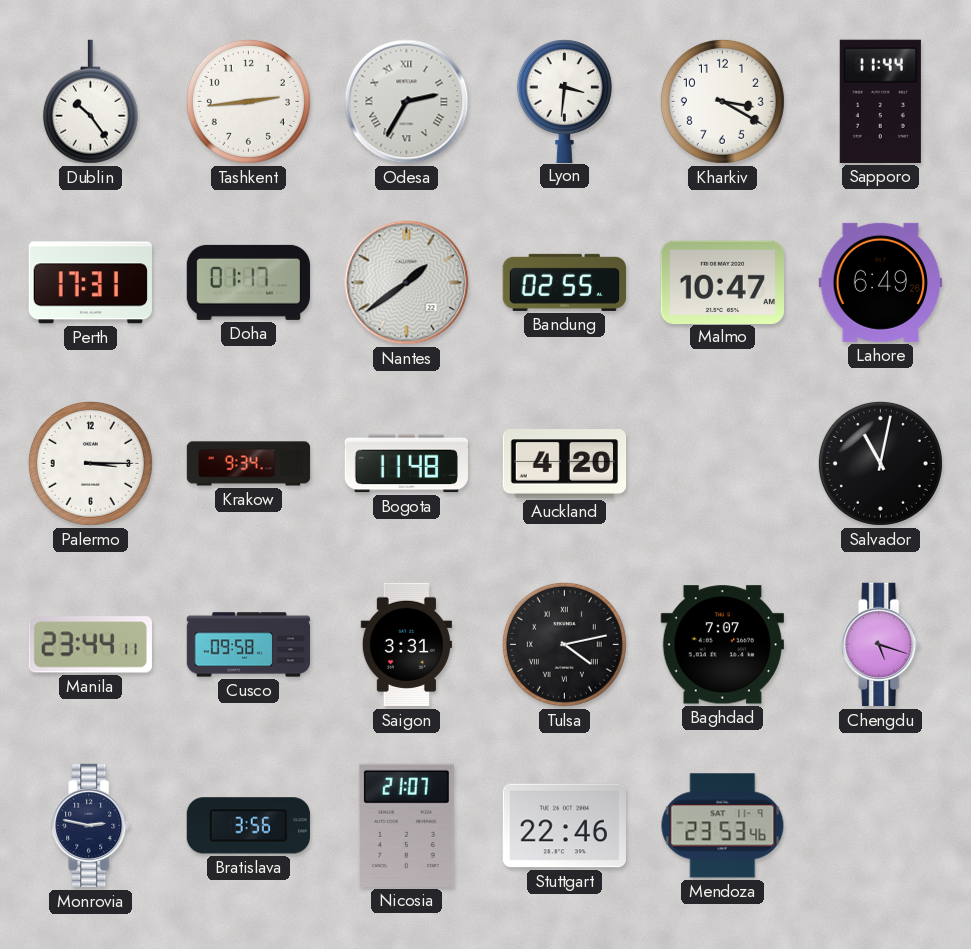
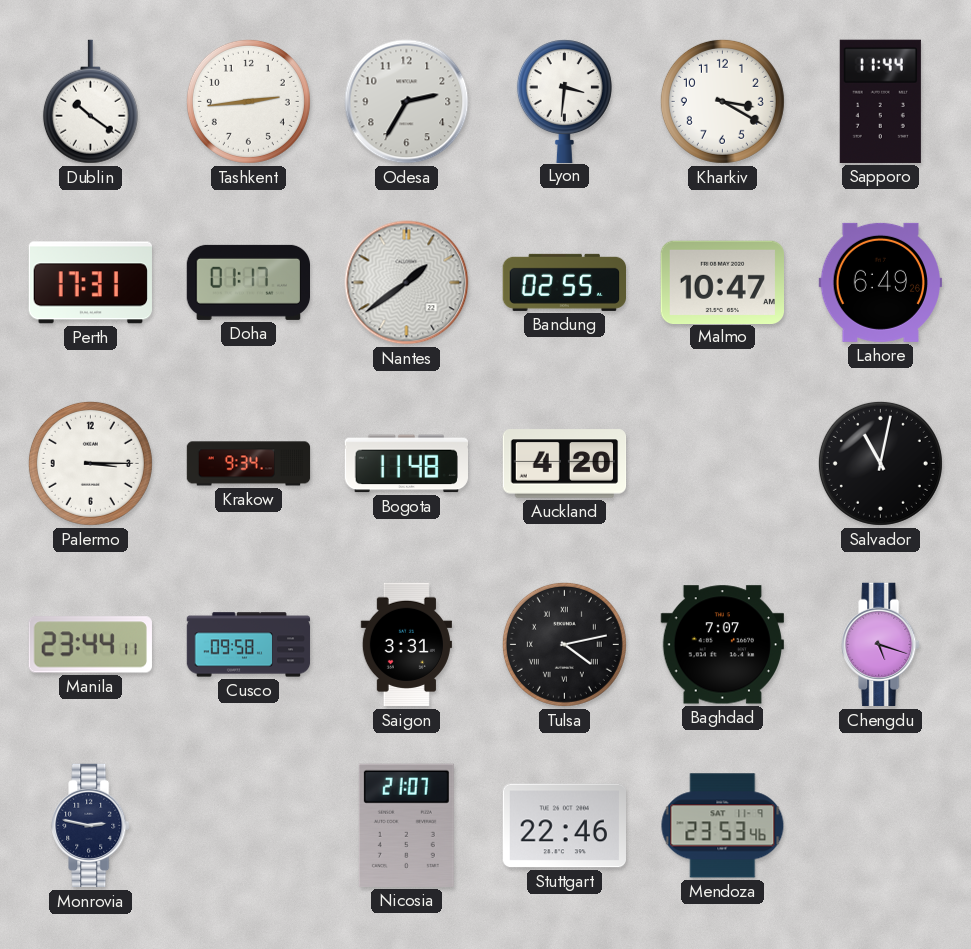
Dublin: 10:24 -> 10:21 (90, 102)
Odesa numerals: Roman -> Arabic (407, 102)
Bratislava: 3:56 -> none (248, 826)
